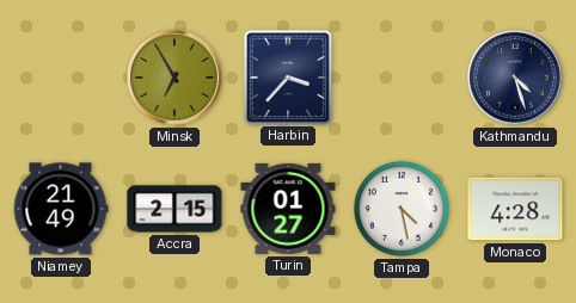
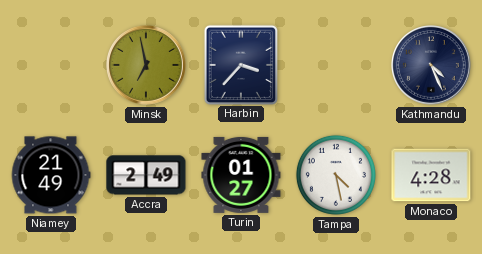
Minsk: 6:55 -> 6:58 (147, 66)
Kathmandu: 4:27 -> 4:26 (432, 66)
Accra: 2:15 -> 2:49 (146, 175)
